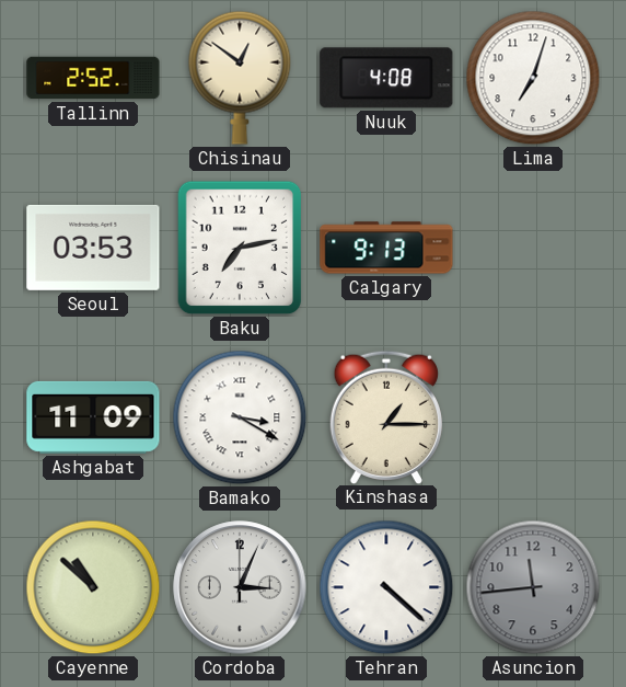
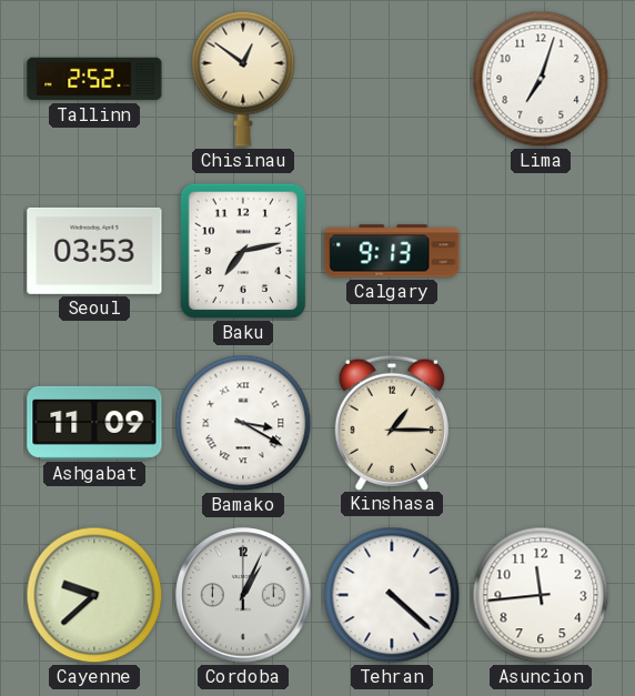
Nuuk: 4:08 -> none (386, 78)
Cayenne: 10:52 -> 9:38 (94, 595)
Cordoba: 3:04 -> 1:04 (243, 595)
Asuncion dial: grey -> white (541, 595)
